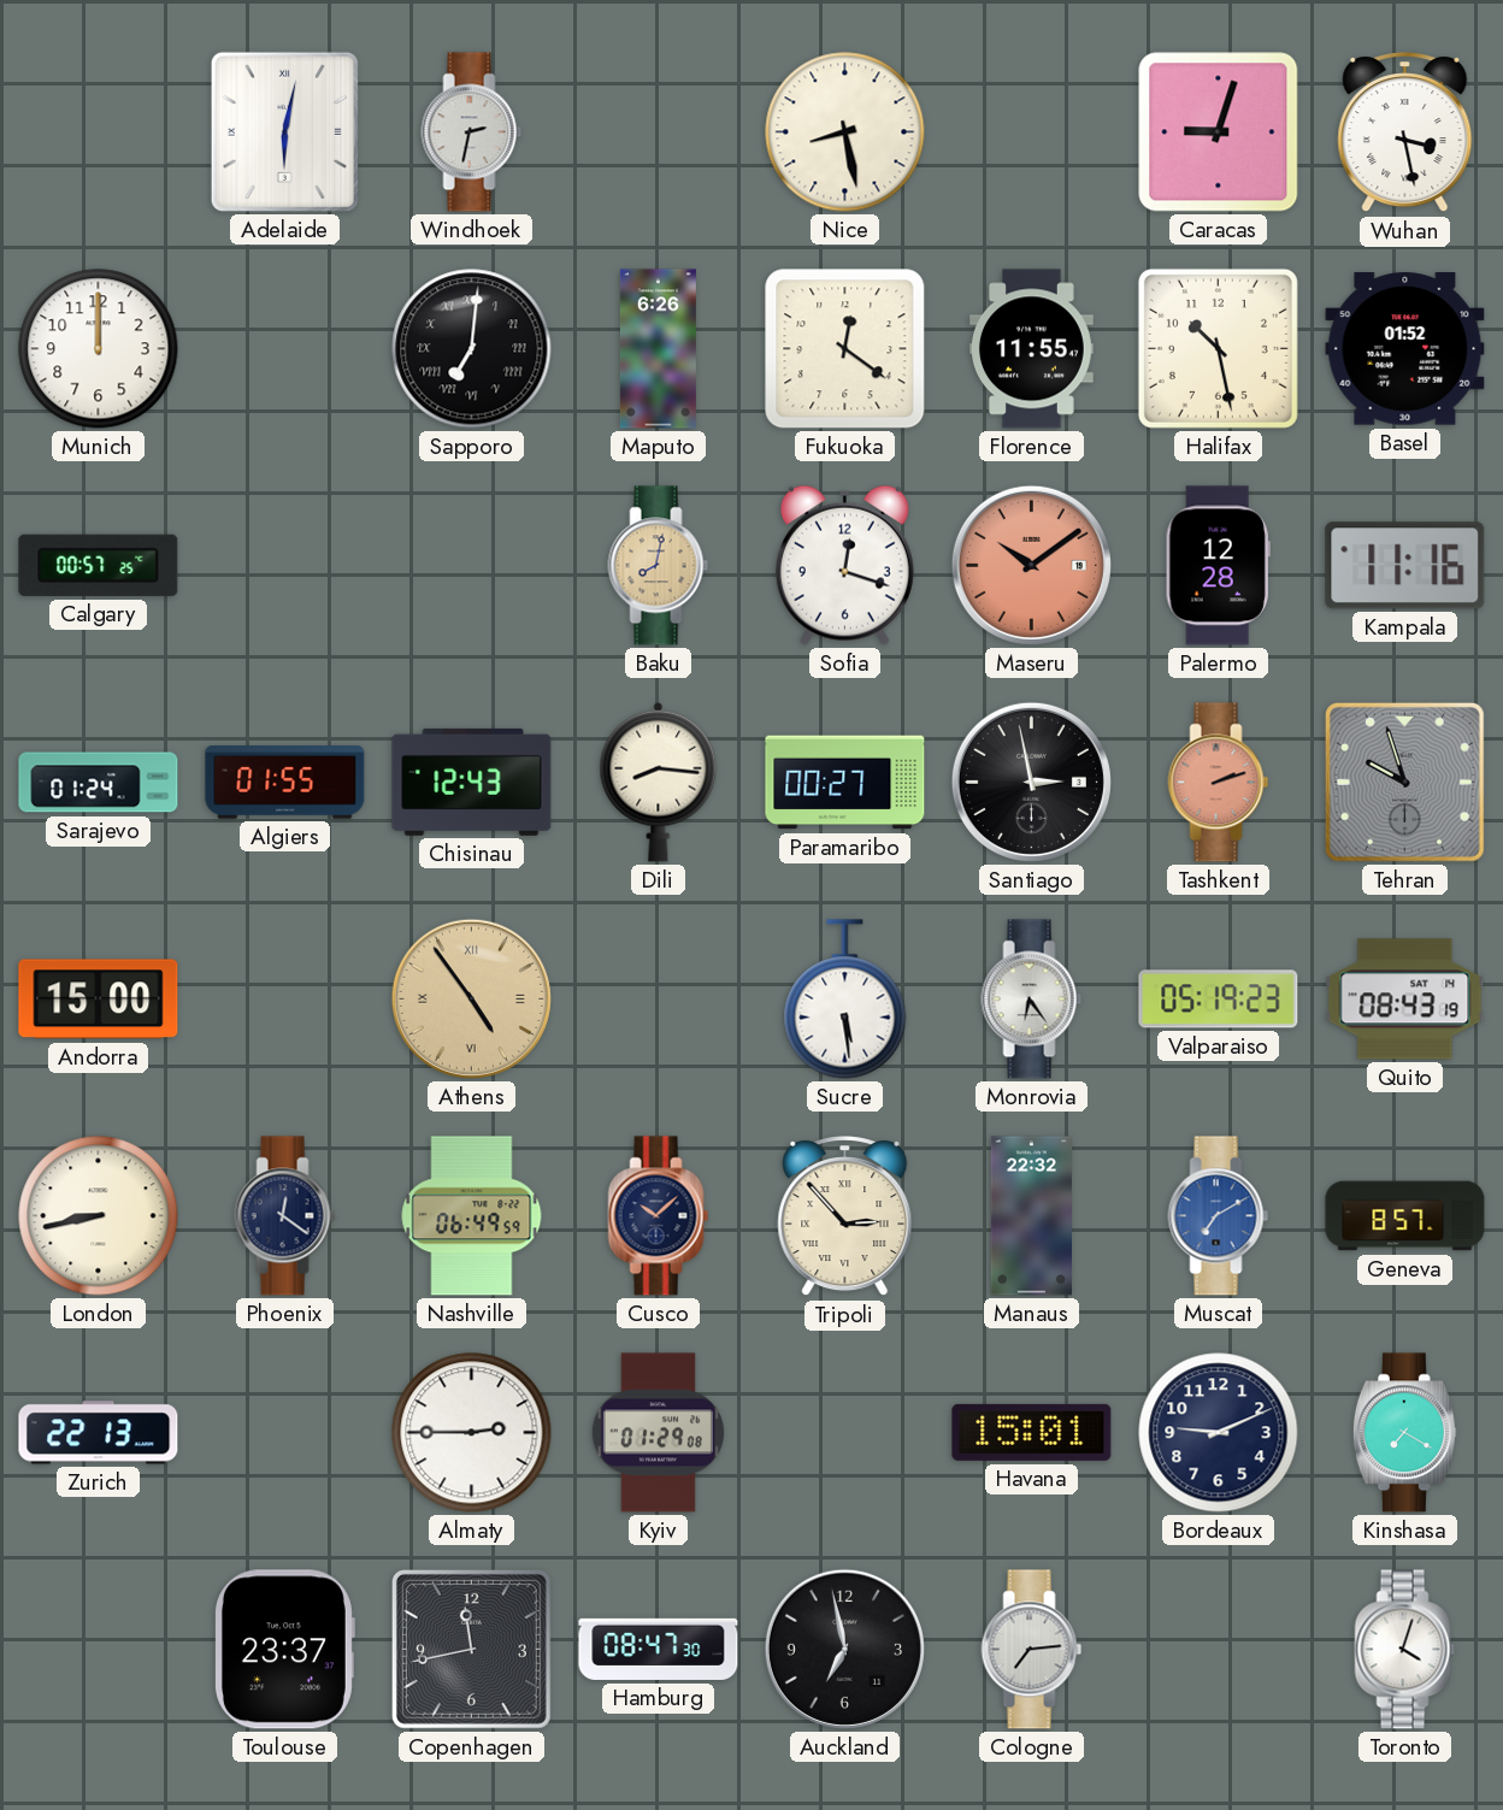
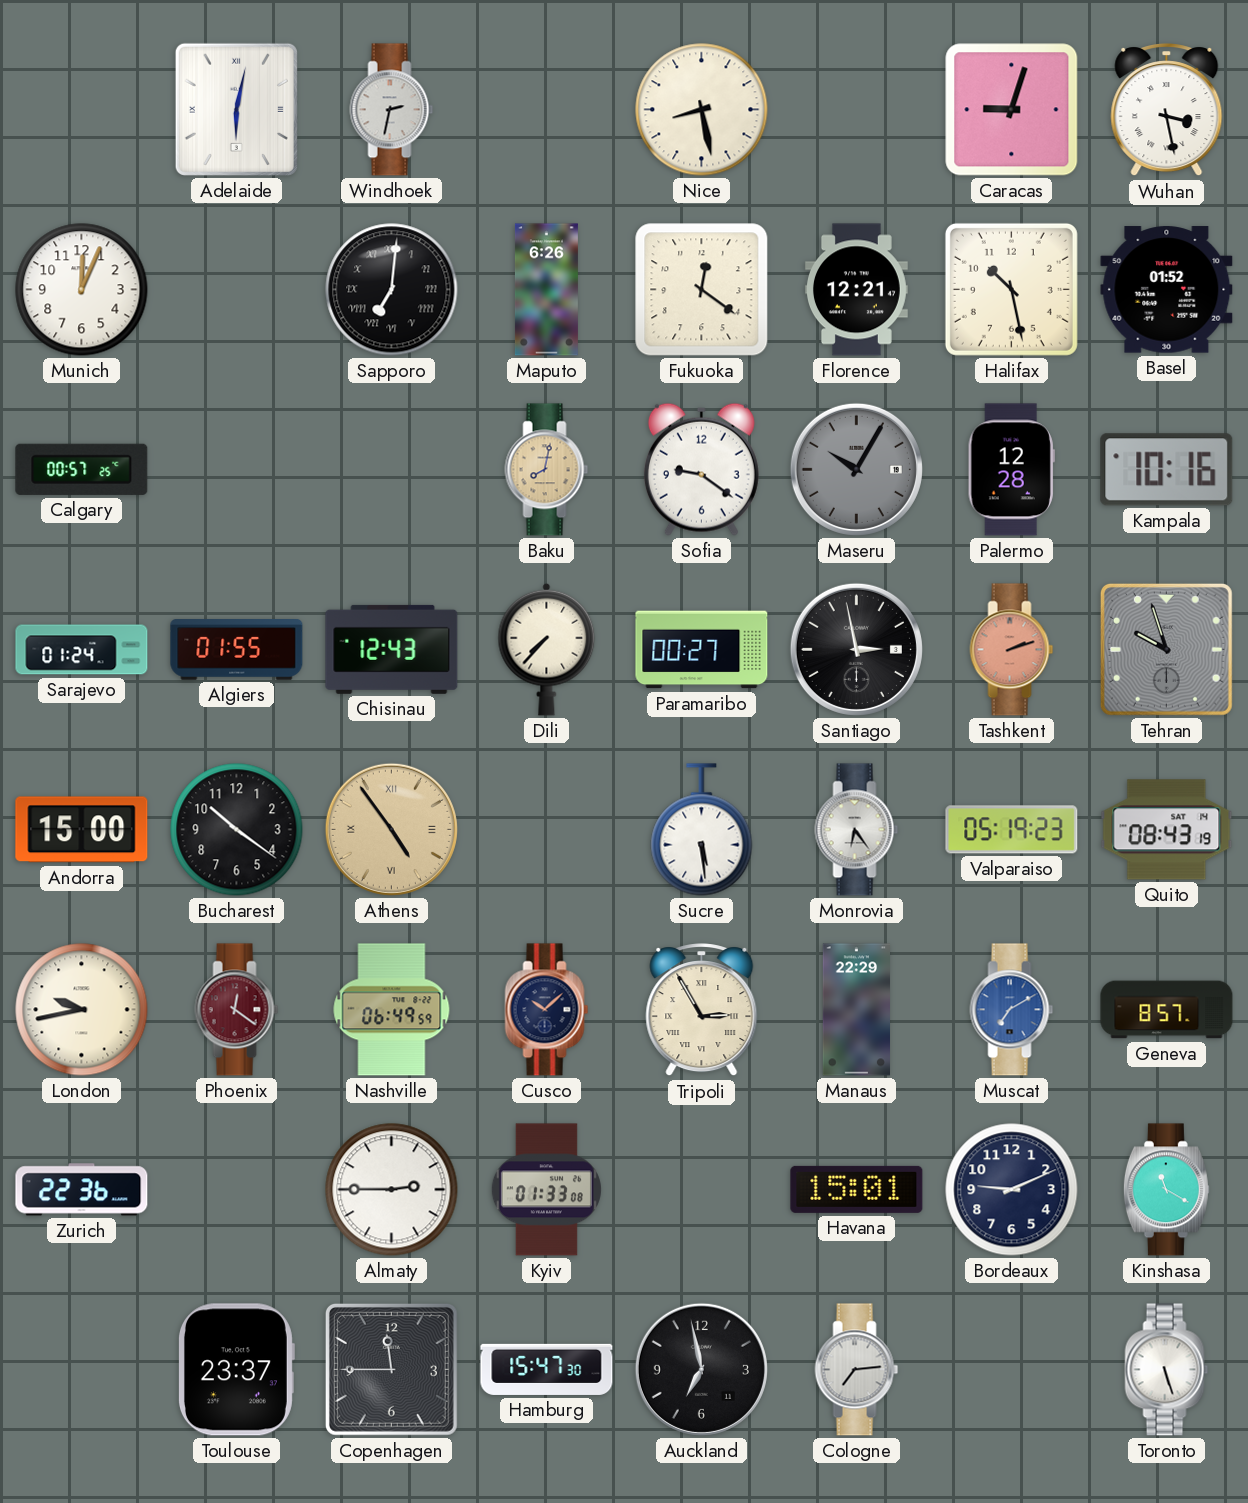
Munich: 12:00 -> 12:04 (82, 290)
Florence: 11:55 -> 12:21 (856, 290)
Sofia: 12:18 -> 9:21 (701, 469)
Maseru: 10:09 -> 10:05 (856, 469)
Maseru dial: salmon -> grey (856, 469)
Kampala: 11:16 -> 10:16 (1167, 470)
Dili: 8:16 -> 7:37 (547, 649)
Bucharest: none -> 10:21 (237, 830)
London: 8:43 -> 9:43 (82, 1010)
Phoenix dial: navy -> burgundy (237, 1010)
Tripoli: 2:53 -> 2:55 (702, 1010)
Manaus: 22:32 -> 22:29 (856, 1010)
Zurich: 22:13 -> 22:36 (82, 1190)
Kyiv: 01:29 -> 01:33 (546, 1190)
Kinshasa: 7:20 -> 11:20 (1166, 1190)
Copenhagen: 11:43 -> 11:45 (391, 1369)
Hamburg: 08:47 -> 15:47 (547, 1369)
Toronto: 4:03 -> 5:27 (1167, 1370)
